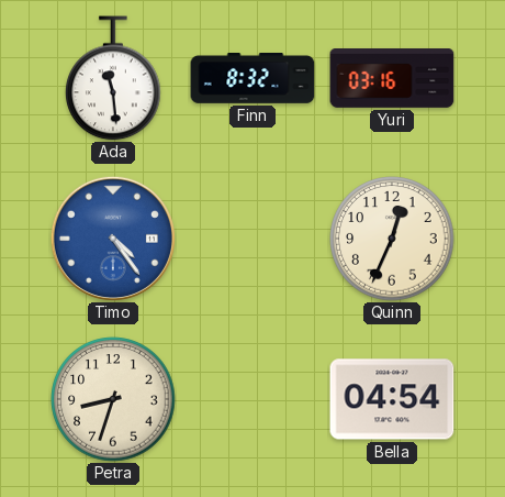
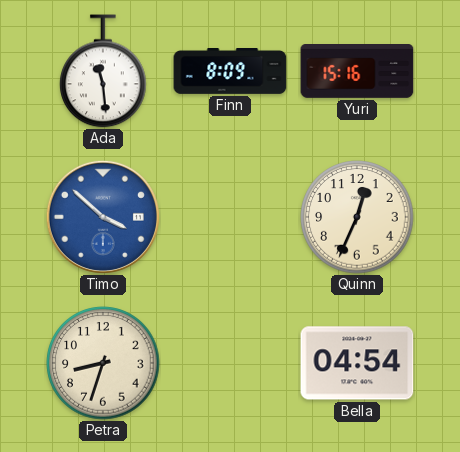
Finn: 8:32 -> 8:09 (230, 72)
Yuri: 03:16 -> 15:16 (357, 72)
Timo: 4:24 -> 3:52 (103, 217)
